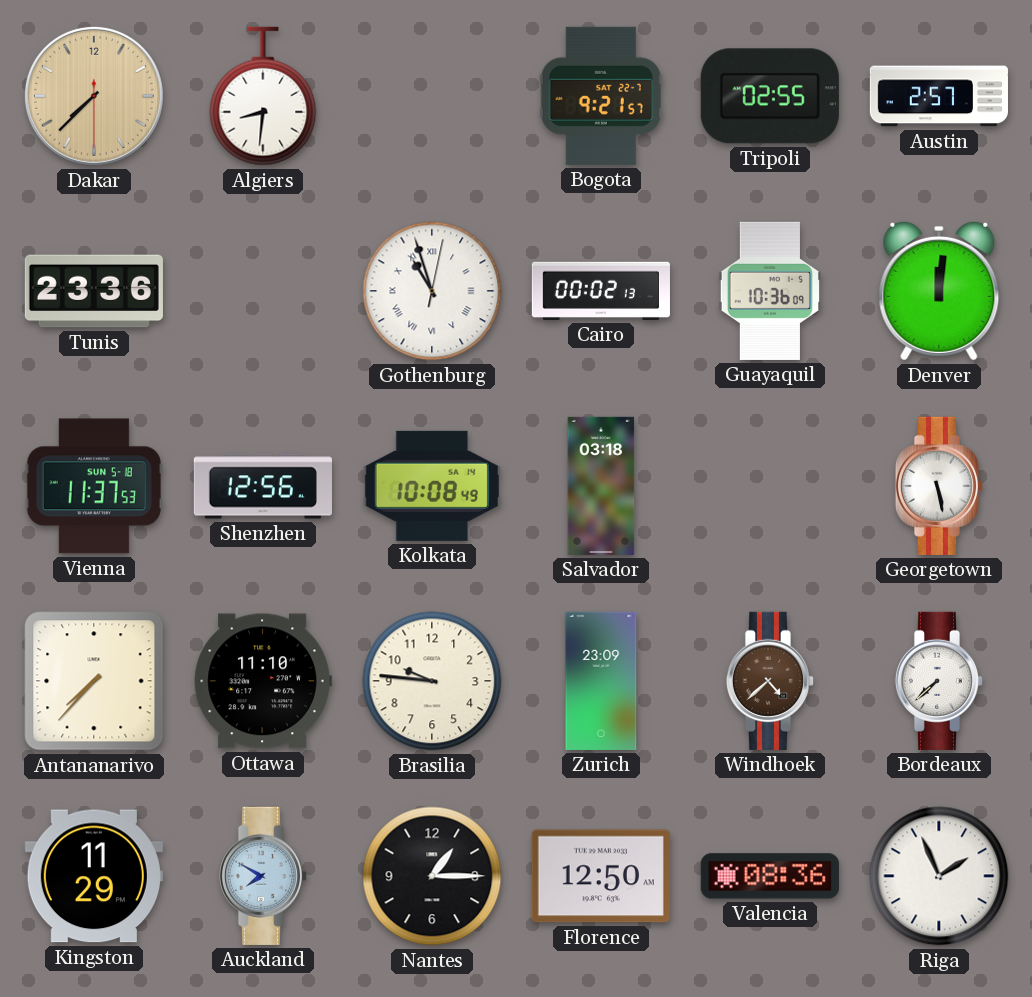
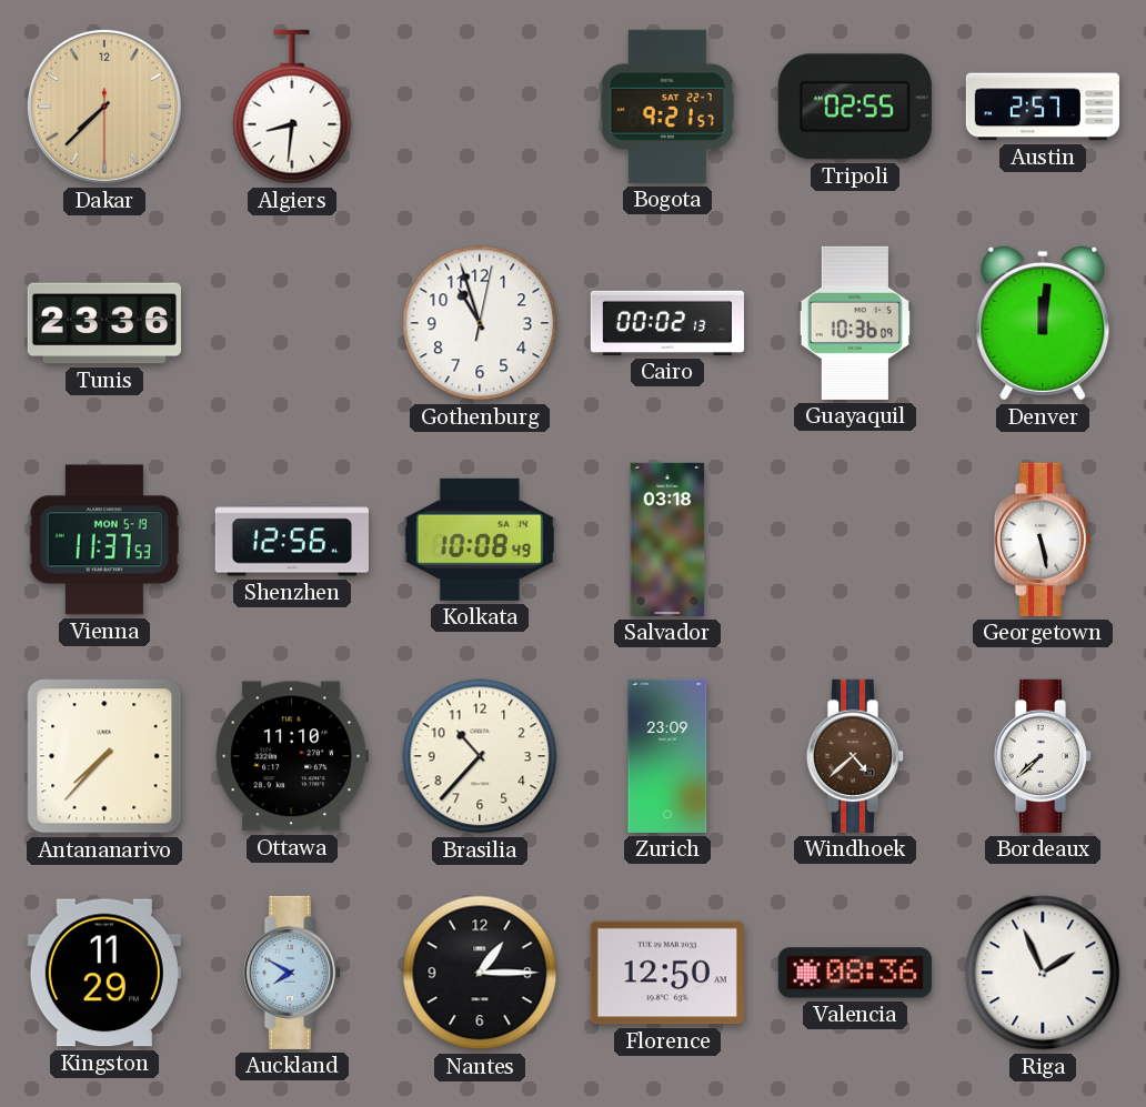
Gothenburg numerals: Roman -> Arabic (480, 323)
Vienna date: SUN 5-18 -> MON 5-19 (104, 540)
Brasilia: 9:46 -> 10:37 (480, 756)
